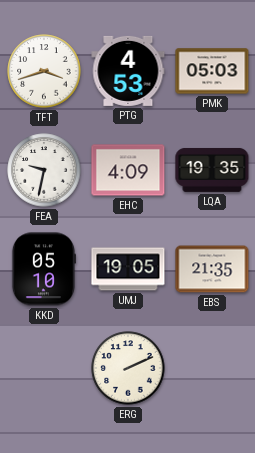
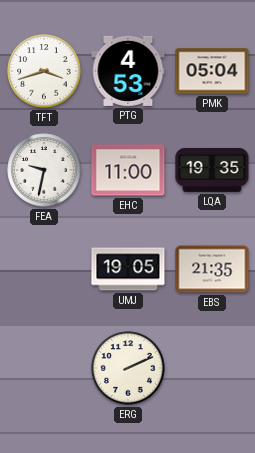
PMK: 05:03 -> 05:04 (212, 71)
EHC: 4:09 -> 11:00 (128, 170)
KKD: 05:10 -> none (43, 269)
